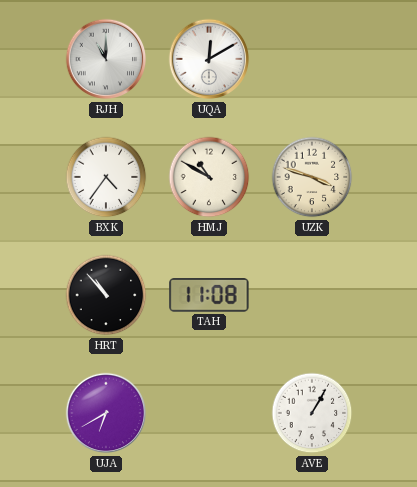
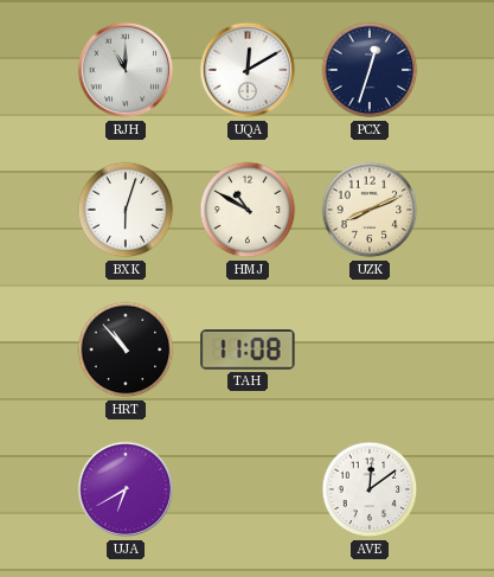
PCX: none -> 12:33 (370, 70)
BXK: 4:36 -> 6:03 (126, 210)
UZK: 3:48 -> 8:11 (370, 210)
AVE: 1:05 -> 12:09 (370, 489)
